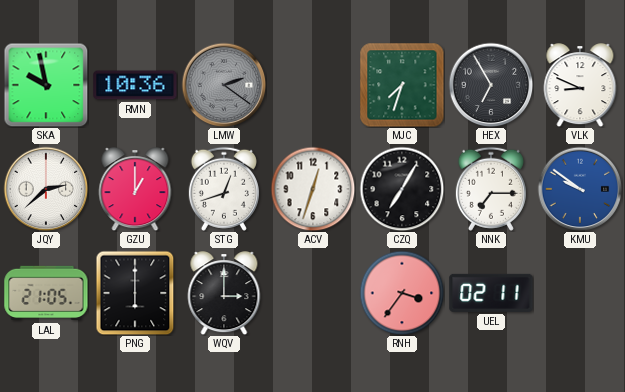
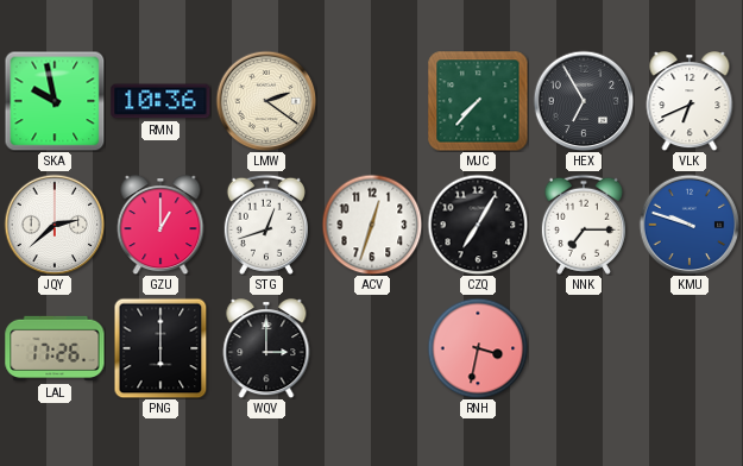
LMW dial: grey -> cream (266, 101)
MJC: 7:33 -> 7:37 (478, 101)
VLK: 8:49 -> 6:41 (690, 101)
KMU: 9:51 -> 9:48 (690, 225)
LAL: 21:05 -> 17:26 (55, 348)
RNH: 3:36 -> 3:32 (478, 348)
UEL: 02:11 -> none (491, 293)
